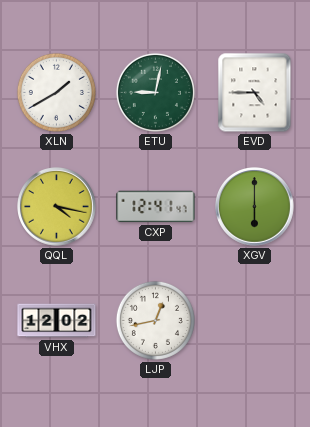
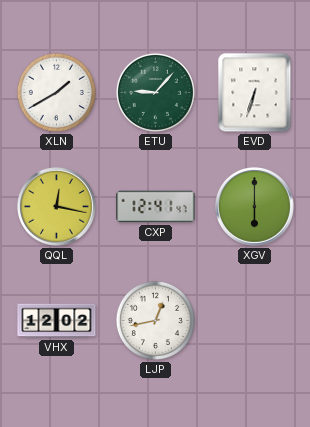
ETU: 9:02 -> 9:07 (155, 92)
EVD: 4:45 -> 6:33 (255, 93)
QQL: 4:17 -> 12:17 (57, 207)
